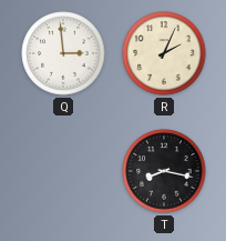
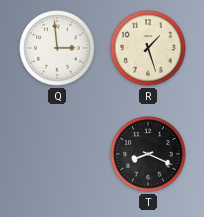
R: 2:04 -> 1:27 (148, 48)
T: 8:17 -> 8:19 (148, 154)
